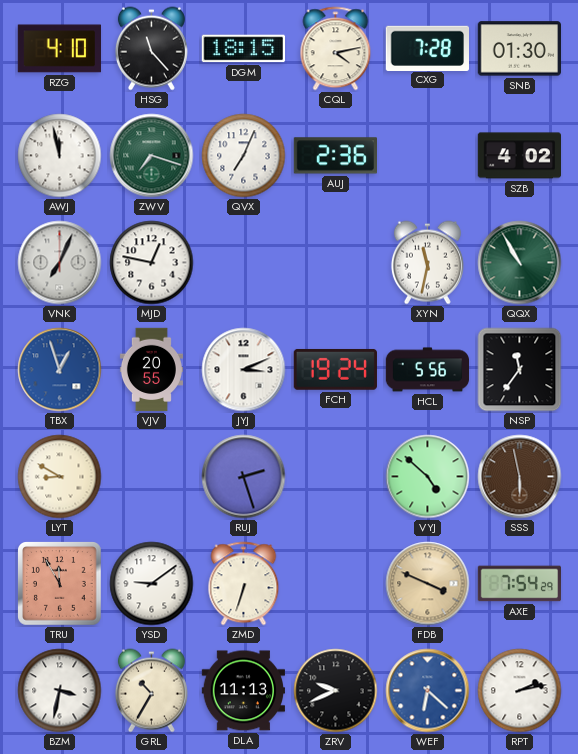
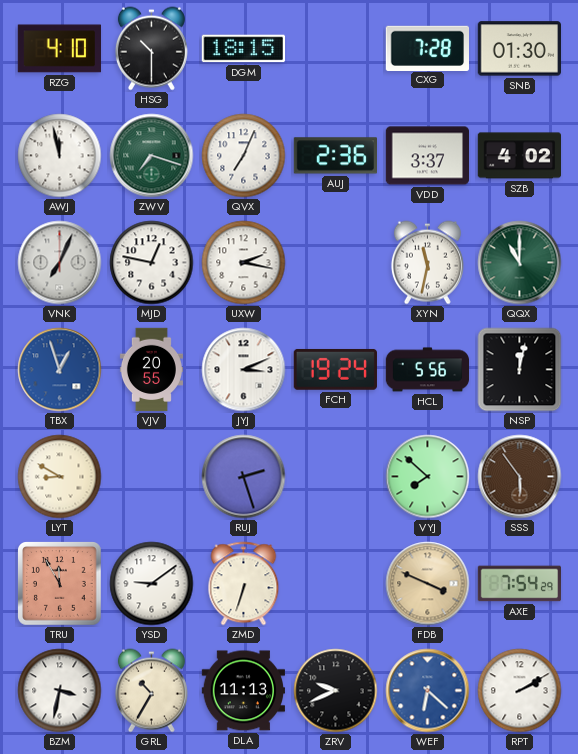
HSG: 11:23 -> 10:30 (151, 49)
CQL: 4:13 -> none (336, 49)
VDD: none -> 3:37 (427, 156)
UXW: none -> 2:17 (244, 263)
QQX: 10:55 -> 11:00 (520, 263)
NSP: 11:36 -> 12:02 (520, 370)
VYJ: 4:52 -> 7:52 (428, 477)
SSS: 5:58 -> 5:54 (520, 477)
RPT: 2:13 -> 2:10 (520, 691)
